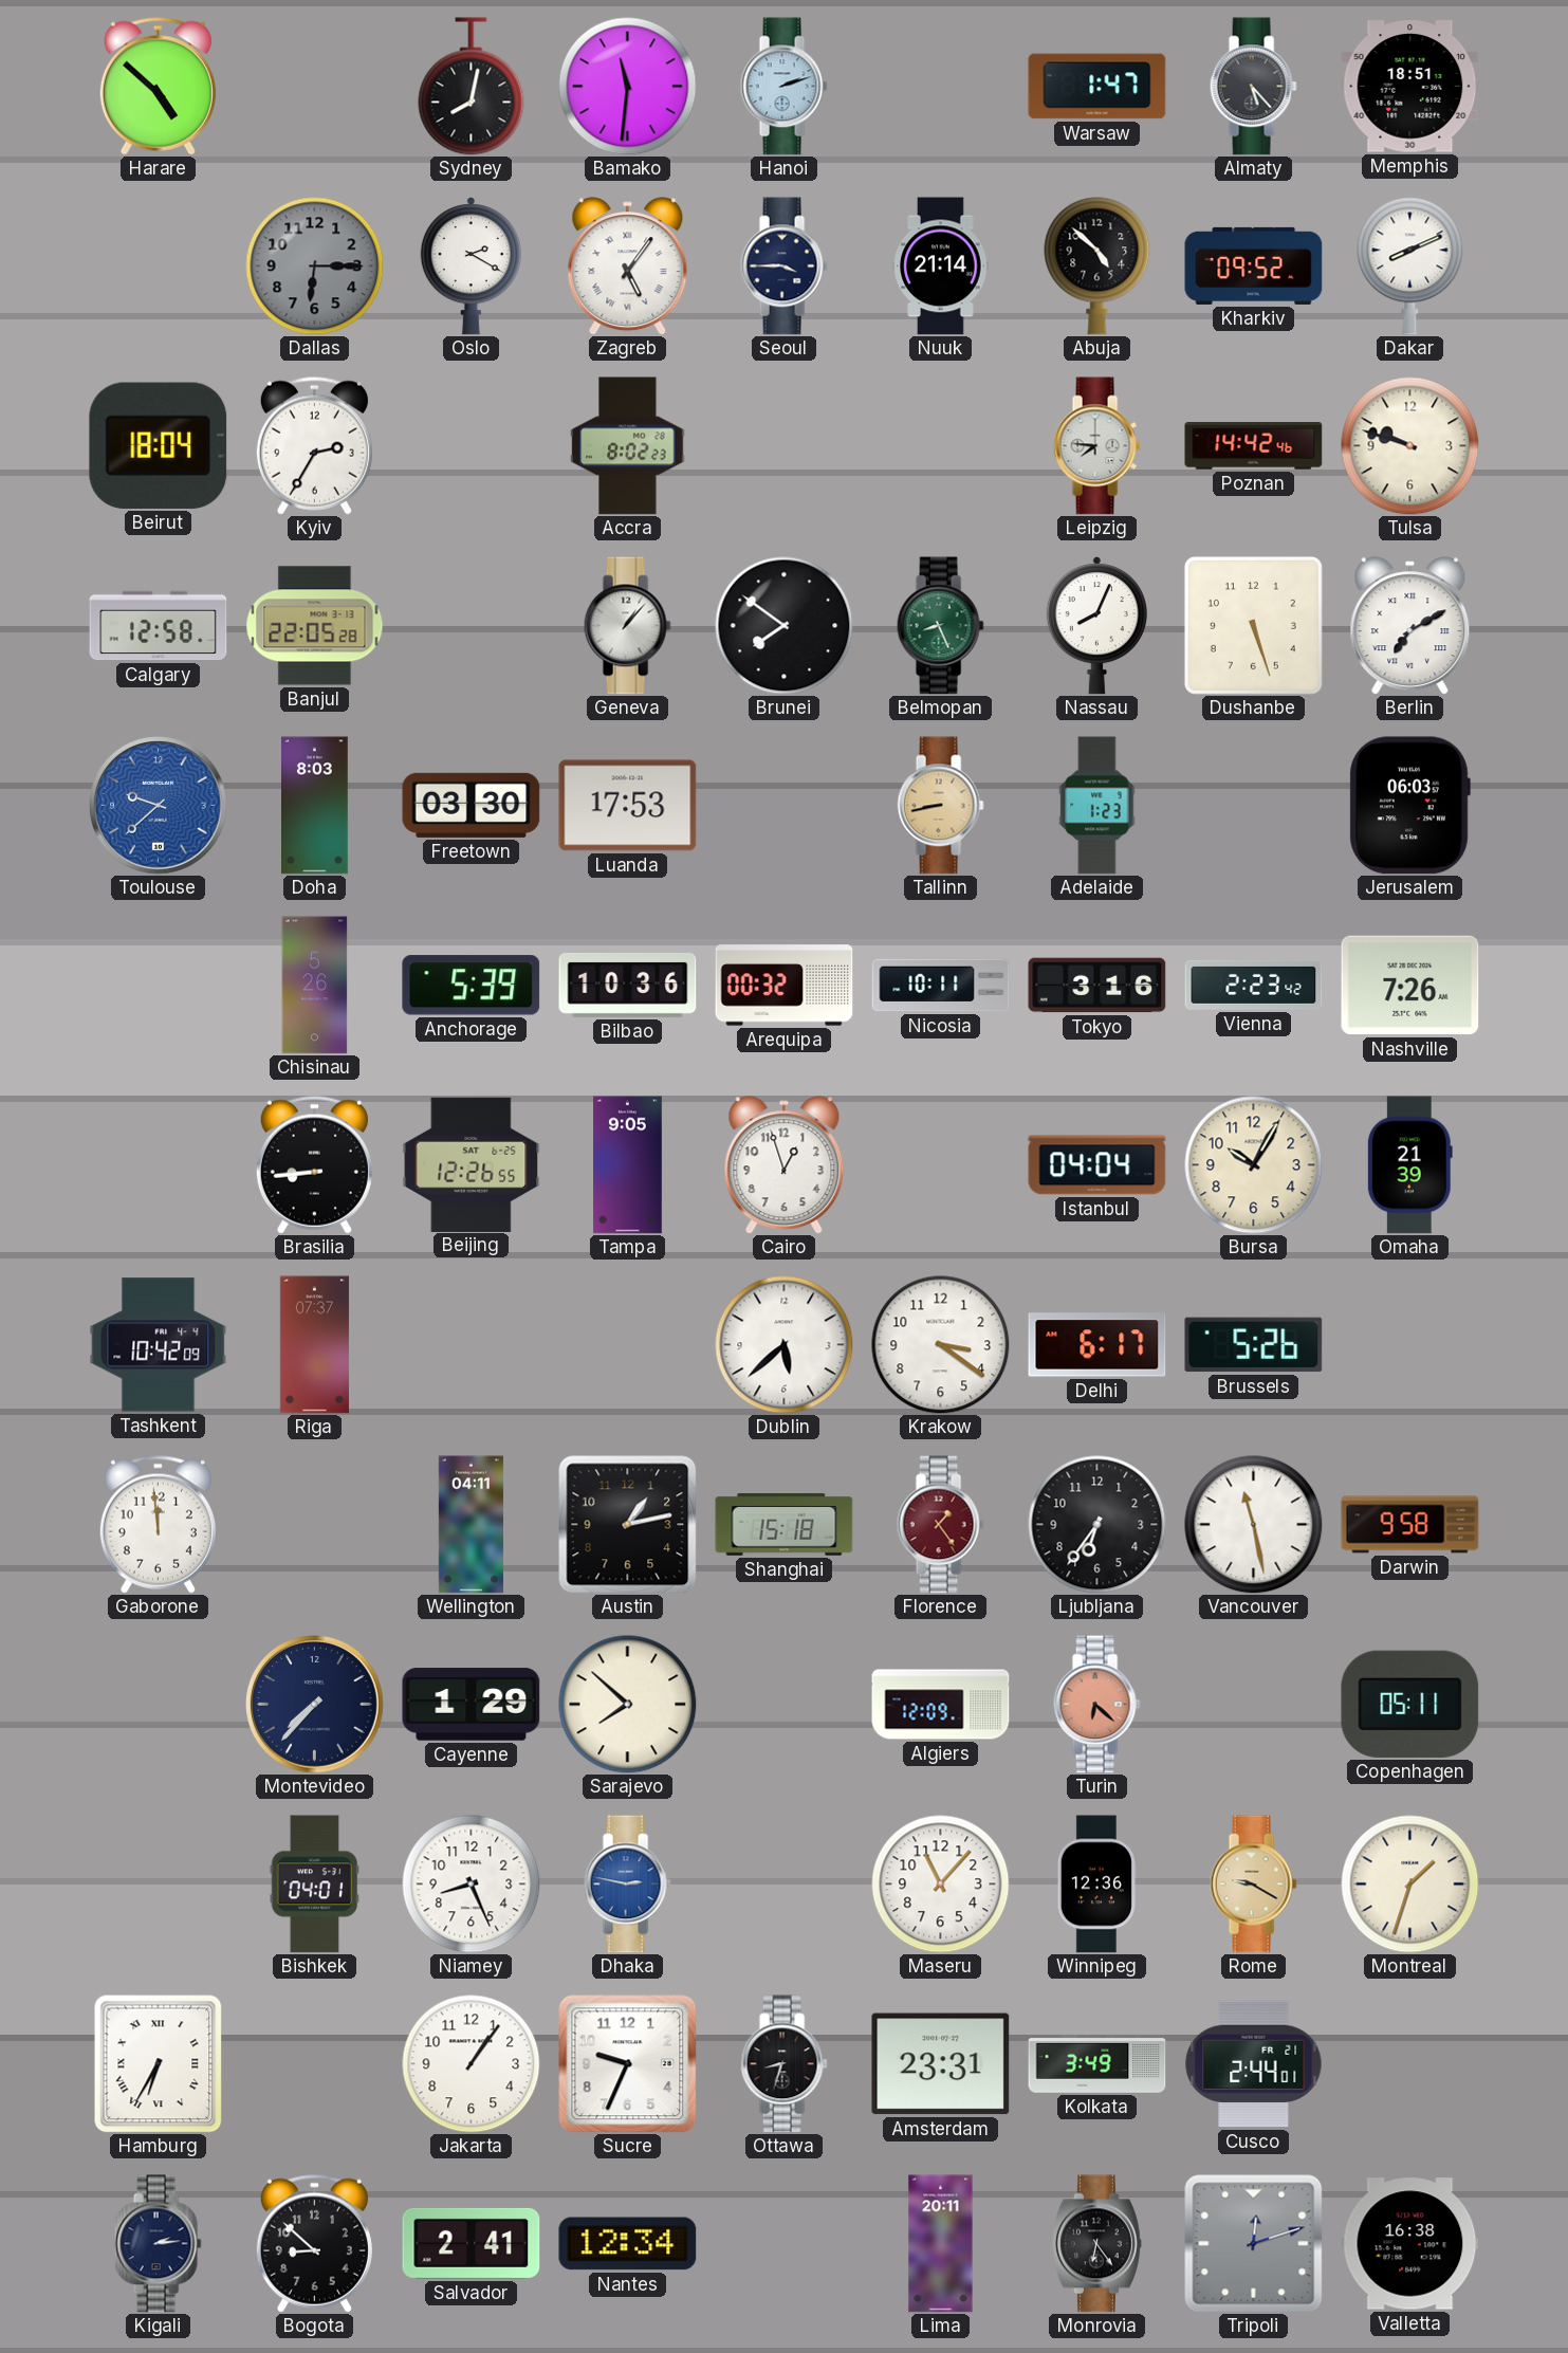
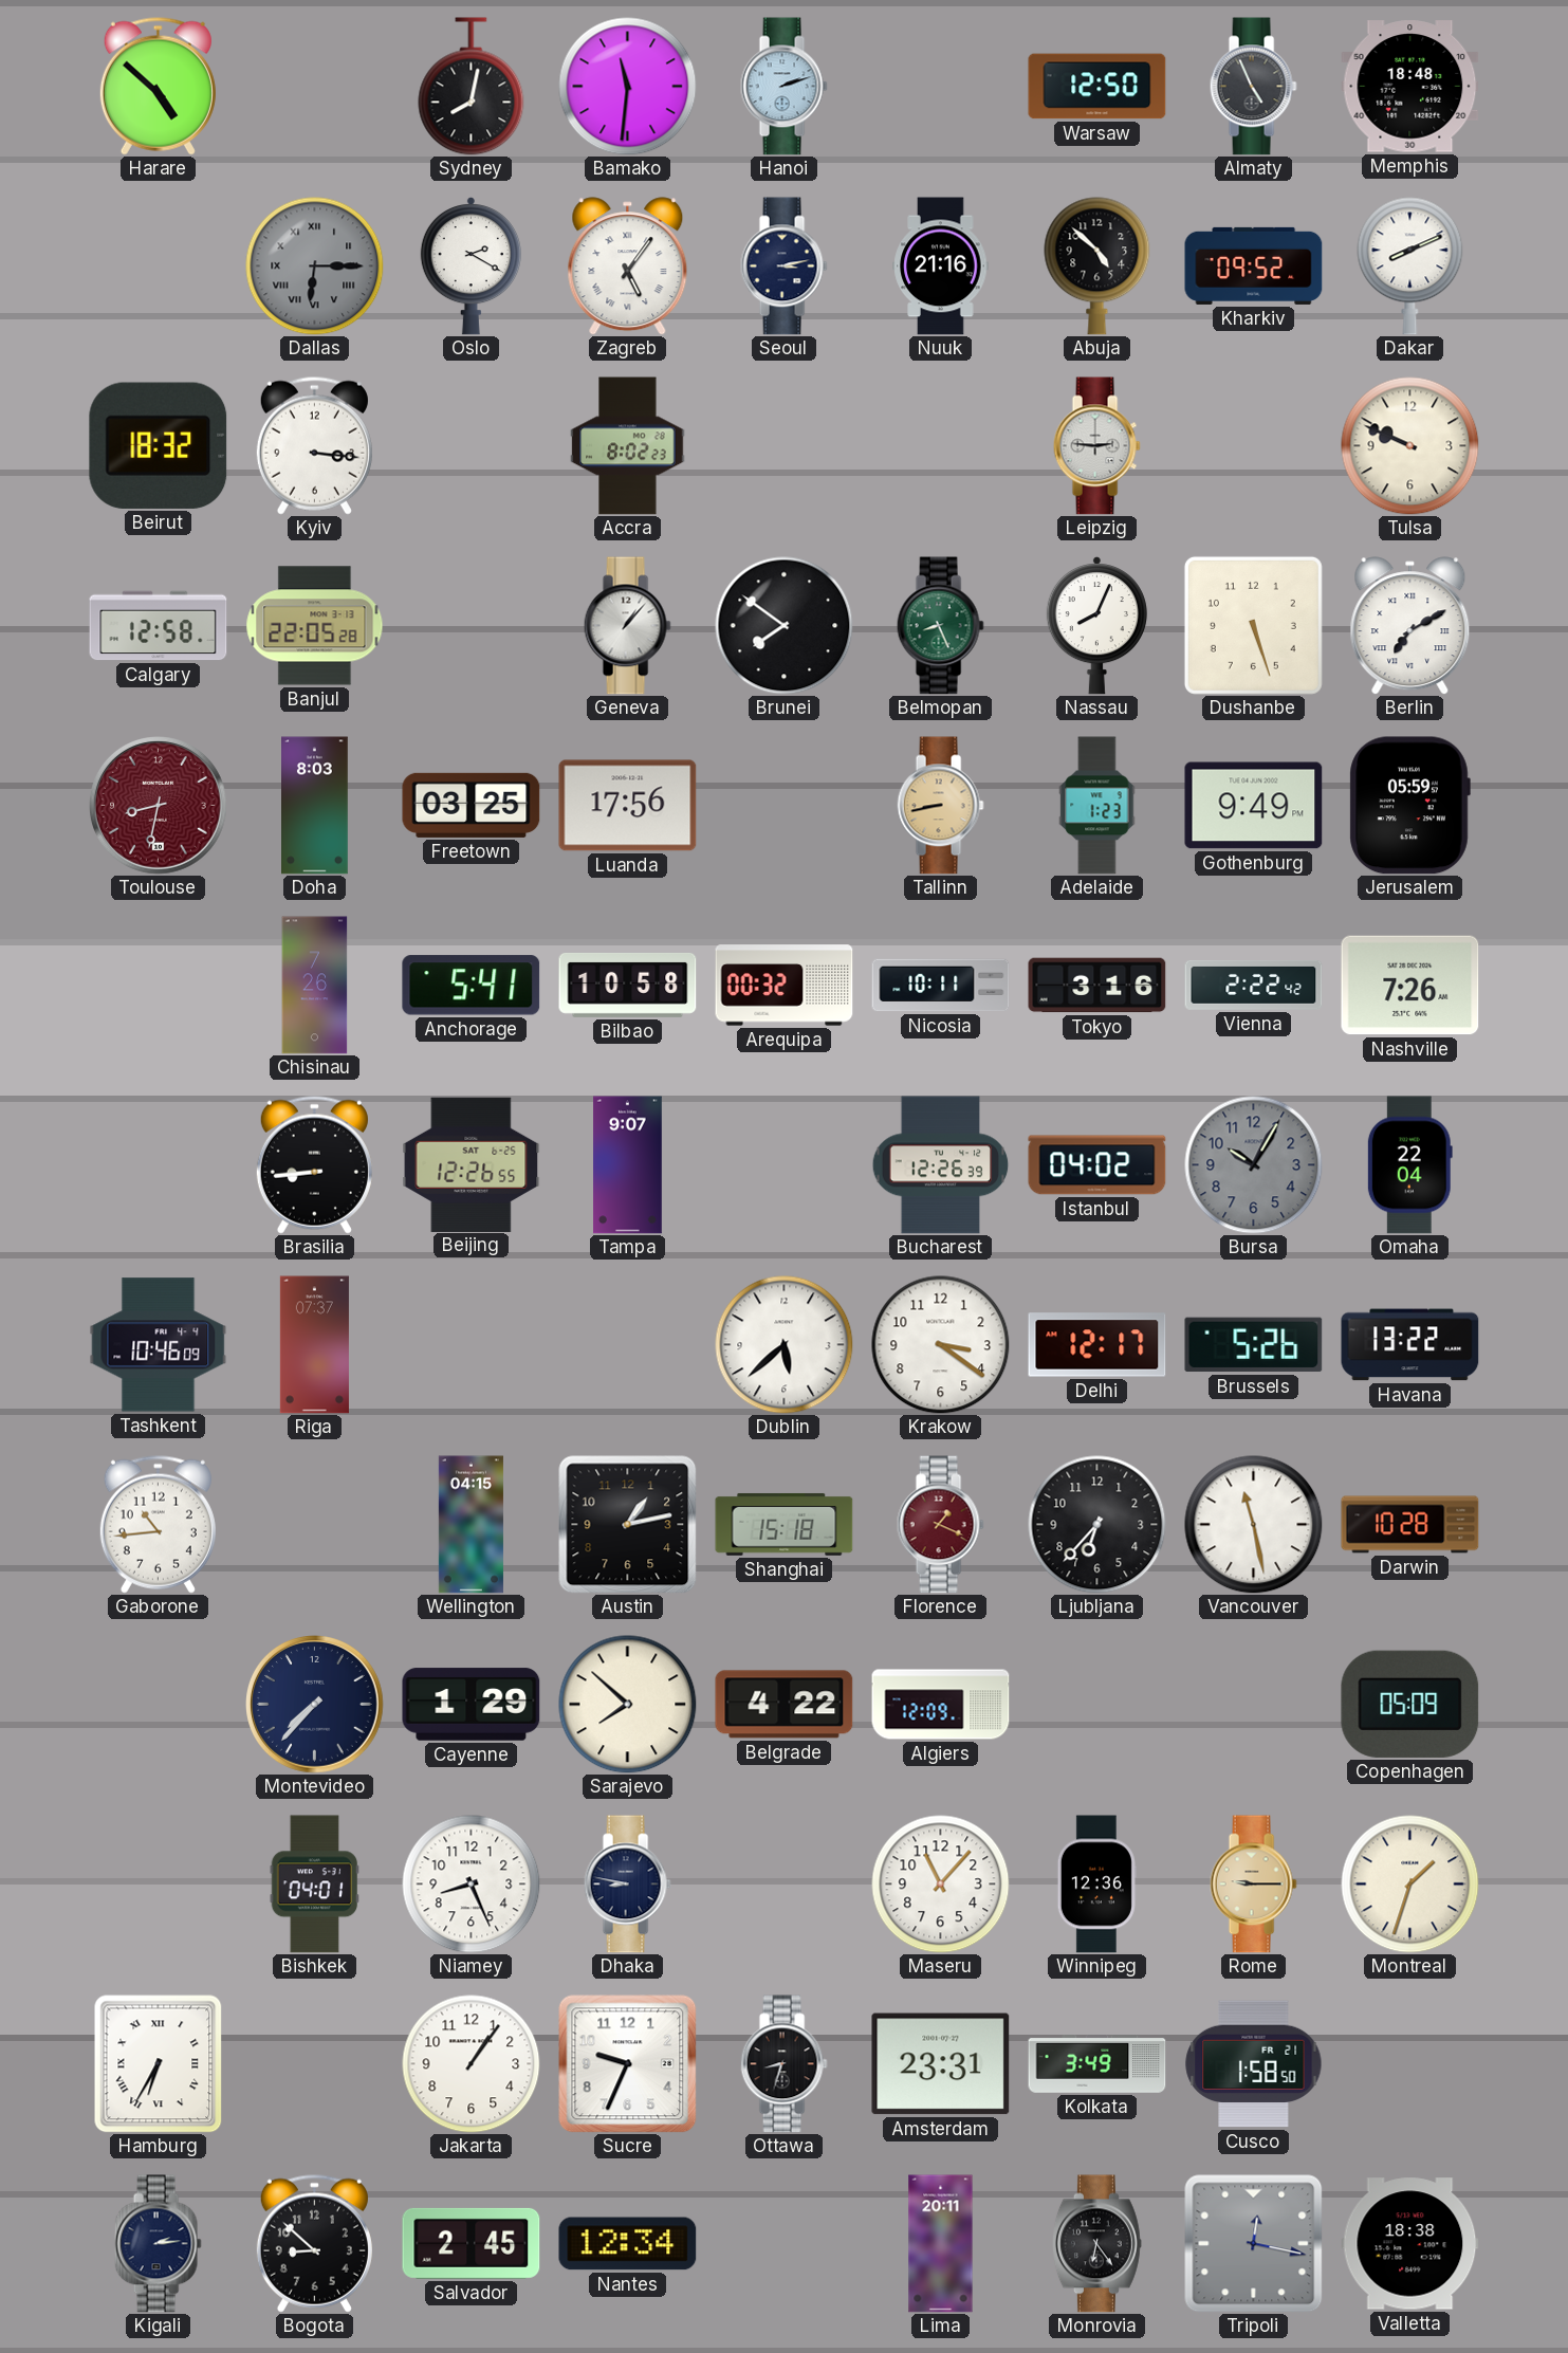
Warsaw: 1:47 -> 12:50 (1097, 87)
Almaty: 5:23 -> 4:56 (1253, 87)
Memphis: 18:51 -> 18:48 (1410, 87)
Dallas numerals: Arabic -> Roman (315, 266)
Seoul: 3:45 -> 3:13 (783, 266)
Nuuk: 21:14 -> 21:16 (941, 266)
Beirut: 18:04 -> 18:32 (159, 445)
Kyiv: 2:35 -> 3:16 (314, 445)
Leipzig: 7:46 -> 2:46 (1096, 446)
Poznan: 14:42 -> none (1254, 446)
Tulsa: 9:48 -> 9:49 (1410, 446)
Toulouse: 9:38 -> 8:32 (159, 806)
Toulouse dial: blue -> burgundy (159, 806)
Freetown: 03:30 -> 03:25 (472, 805)
Luanda: 17:53 -> 17:56 (628, 806)
Gothenburg: none -> 9:49 (1254, 806)
Jerusalem: 06:03 -> 05:59 (1409, 806)
Chisinau: 5:26 -> 7:26 (315, 986)
Anchorage: 5:39 -> 5:41 (472, 986)
Bilbao: 10:36 -> 10:58 (628, 985)
Vienna: 2:23 -> 2:22 (1254, 985)
Tampa: 9:05 -> 9:07 (628, 1165)
Cairo: 12:57 -> none (785, 1165)
Bucharest: none -> 12:26 (941, 1165)
Istanbul: 04:04 -> 04:02 (1097, 1165)
Bursa dial: cream -> grey (1254, 1165)
Omaha: 21:39 -> 22:04 (1409, 1165)
Tashkent: 10:42 -> 10:46 (159, 1345)
Delhi: 6:17 -> 12:17 (1097, 1345)
Havana: none -> 13:22 (1410, 1345)
Gaborone: 11:59 -> 10:44 (158, 1524)
Wellington: 04:11 -> 04:15 (471, 1525)
Florence: 1:24 -> 1:19 (940, 1525)
Ljubljana: 6:36 -> 6:37 (1097, 1525)
Darwin: 9:58 -> 10:28 (1410, 1525)
Belgrade: none -> 4:22 (785, 1705)
Turin: 6:22 -> none (1096, 1705)
Copenhagen: 05:11 -> 05:09 (1410, 1704)
Dhaka: 2:47 -> 8:47 (627, 1885)
Dhaka dial: blue -> navy (627, 1885)
Rome: 9:20 -> 9:15 (1253, 1885)
Cusco: 2:44 -> 1:58 (1254, 2064)
Salvador: 2:41 -> 2:45 (472, 2243)
Tripoli: 12:12 -> 12:17 (1254, 2244)
Valletta: 16:38 -> 18:38 (1410, 2244)
